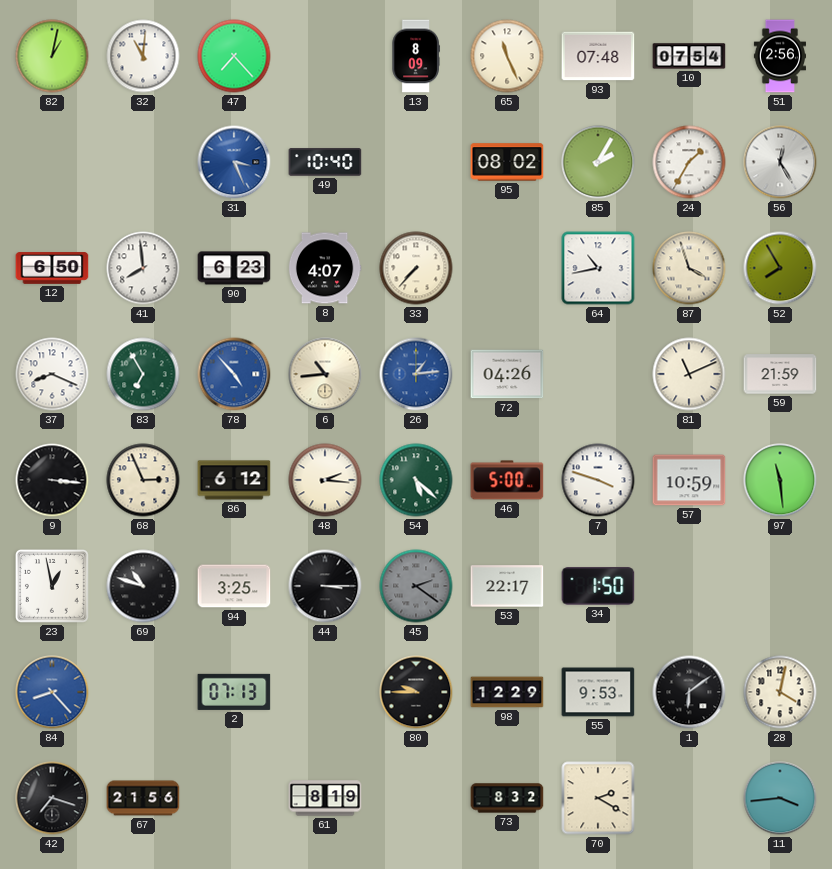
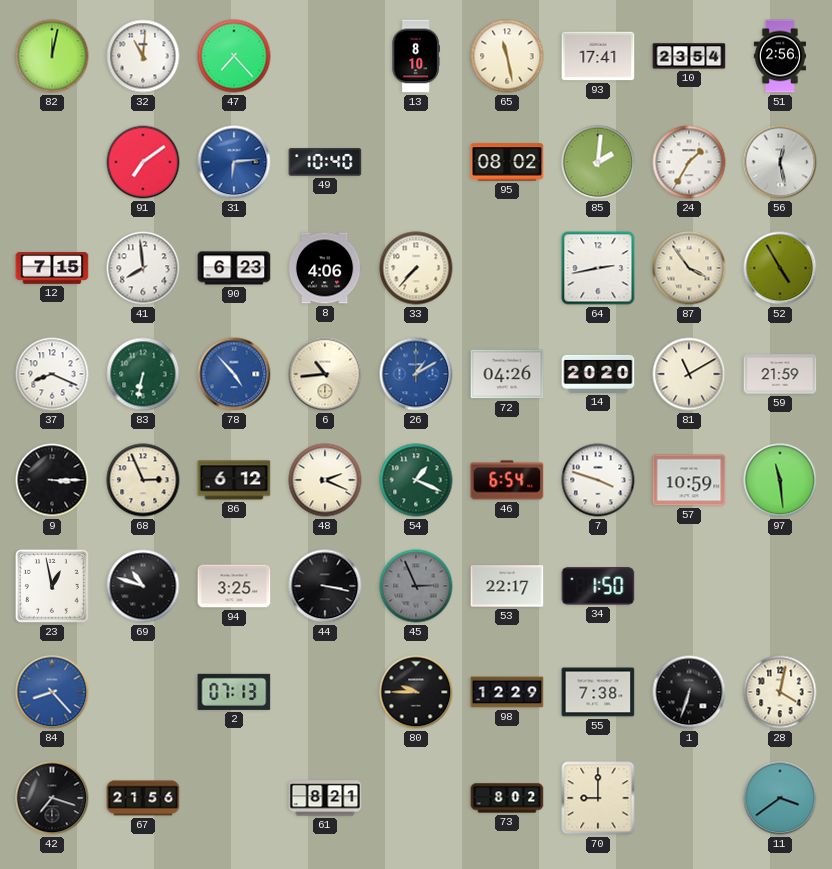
82: 1:02 -> 12:02 (52, 56)
13: 8:09 -> 8:10 (416, 56)
65: 11:26 -> 11:28 (507, 56)
93: 07:48 -> 17:41 (598, 56)
10: 07:54 -> 23:54 (689, 56)
91: none -> 7:09 (143, 162)
31: 3:26 -> 6:14 (234, 162)
85: 2:05 -> 2:01 (598, 162)
56: 12:25 -> 12:28 (780, 162)
12: 6:50 -> 7:15 (52, 268)
8: 4:07 -> 4:06 (325, 268)
64: 10:43 -> 2:43 (598, 268)
87: 3:57 -> 3:54 (689, 268)
52: 7:55 -> 4:55 (780, 268)
83: 6:55 -> 6:32 (143, 374)
26: 1:14 -> 1:10 (416, 374)
14: none -> 20:20 (598, 374)
81: 11:11 -> 11:10 (689, 374)
9: 3:16 -> 3:15 (52, 480)
48: 2:16 -> 2:19 (325, 480)
54: 5:22 -> 1:19 (416, 480)
46: 5:00 -> 6:54 (507, 480)
44: 3:15 -> 3:17 (325, 586)
45: 2:21 -> 2:56 (416, 586)
55: 9:53 -> 7:38 (598, 692)
1: 6:09 -> 6:33 (689, 692)
61: 8:19 -> 8:21 (325, 798)
73: 8:32 -> 8:02 (507, 798)
70: 2:20 -> 9:00 (598, 798)
11: 3:44 -> 3:39 (780, 798)
